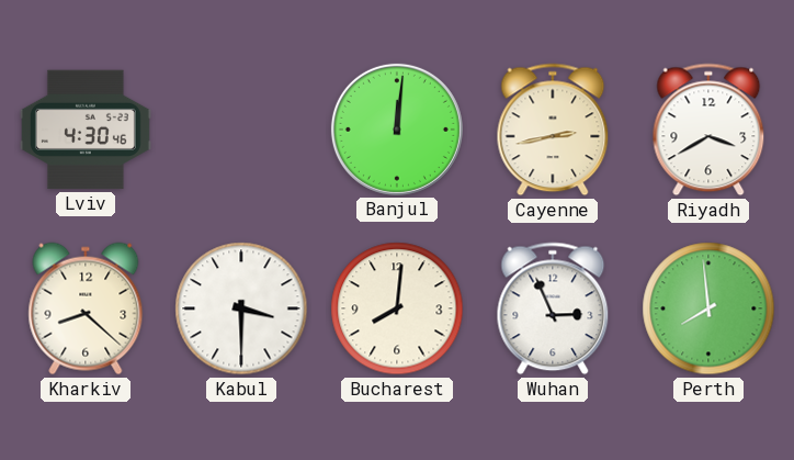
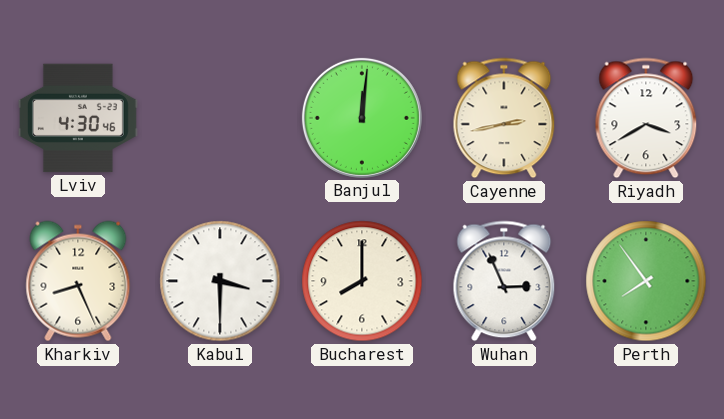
Kharkiv: 8:22 -> 8:26 (78, 281)
Bucharest: 8:01 -> 8:00 (362, 281)
Perth: 7:59 -> 7:54 (646, 281)
